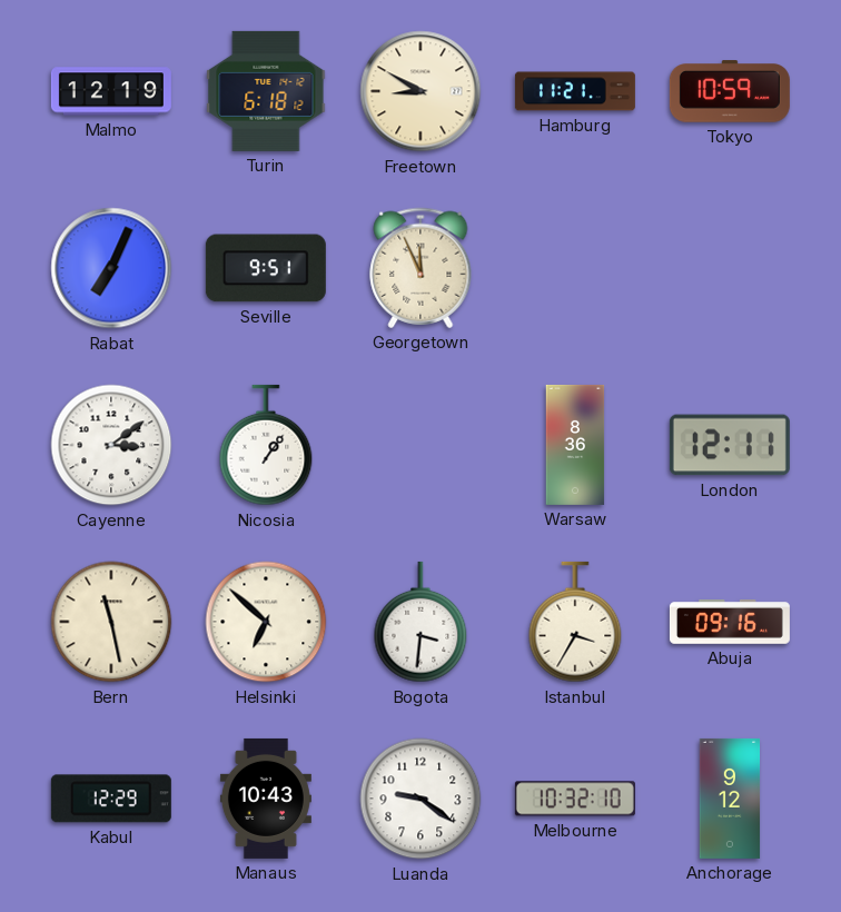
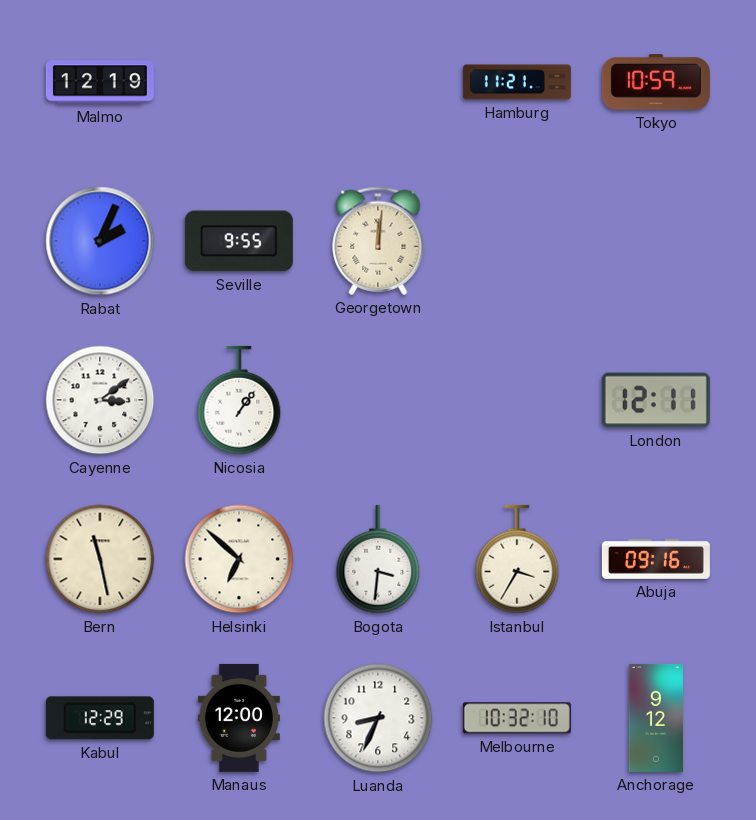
Turin: 6:18 -> none (266, 91)
Freetown: 8:50 -> none (420, 91)
Rabat: 7:04 -> 2:04 (100, 241)
Seville: 9:51 -> 9:55 (239, 241)
Georgetown: 11:56 -> 12:01 (378, 241)
Warsaw: 8:36 -> none (575, 445)
Manaus: 10:43 -> 12:00 (239, 718)
Luanda: 9:21 -> 8:34 (378, 718)
